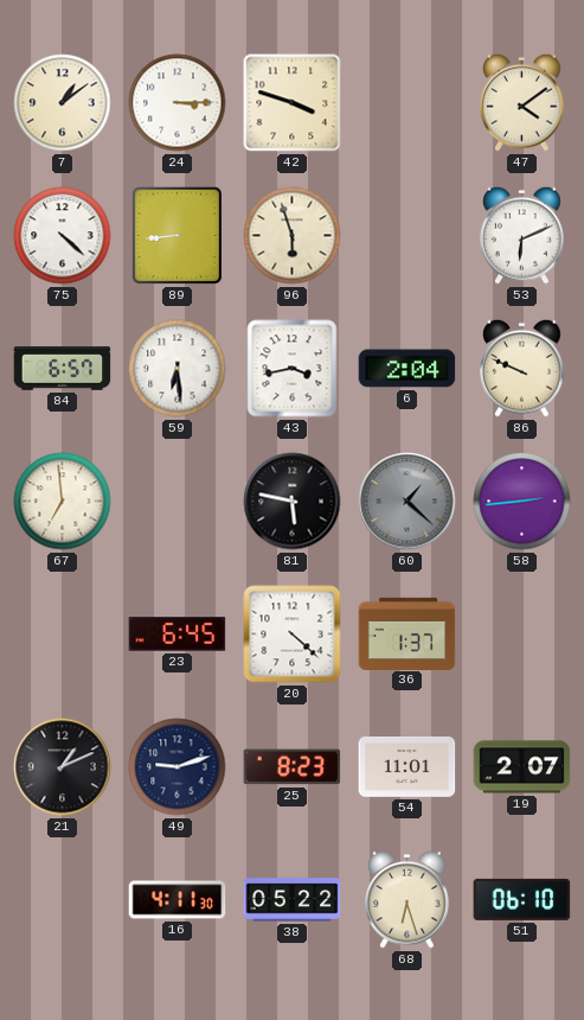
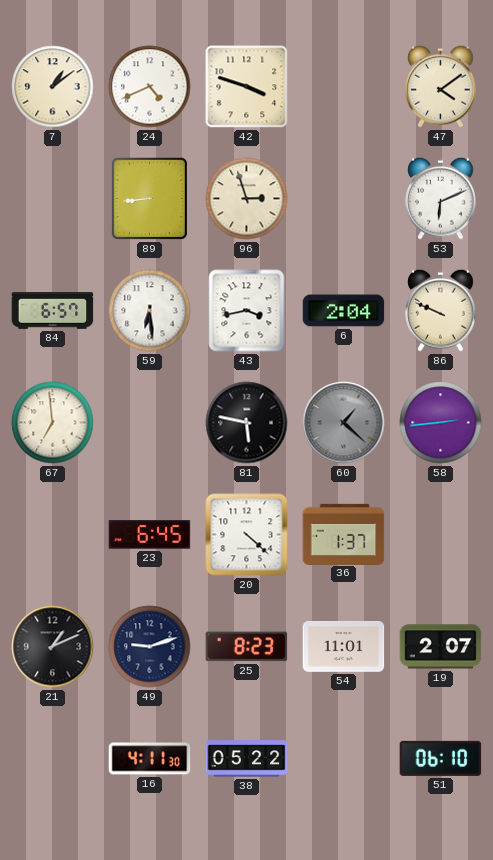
24: 3:15 -> 4:41 (150, 87)
75: 4:22 -> none (63, 236)
96: 5:57 -> 2:57 (247, 199)
68: 6:27 -> none (407, 899)
